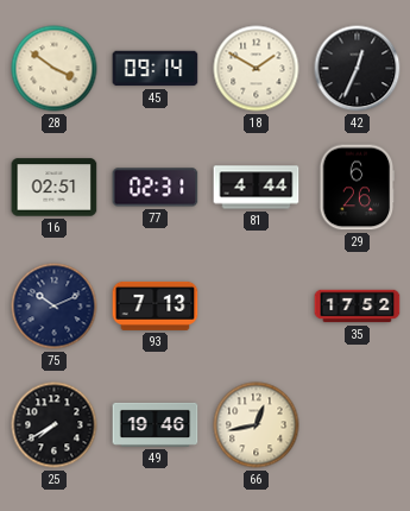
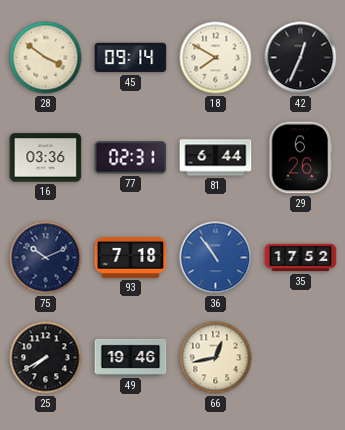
18: 1:50 -> 7:50 (216, 58)
16: 02:51 -> 03:36 (46, 158)
81: 4:44 -> 6:44 (216, 158)
93: 7:13 -> 7:18 (131, 257)
36: none -> 10:54 (216, 258)
